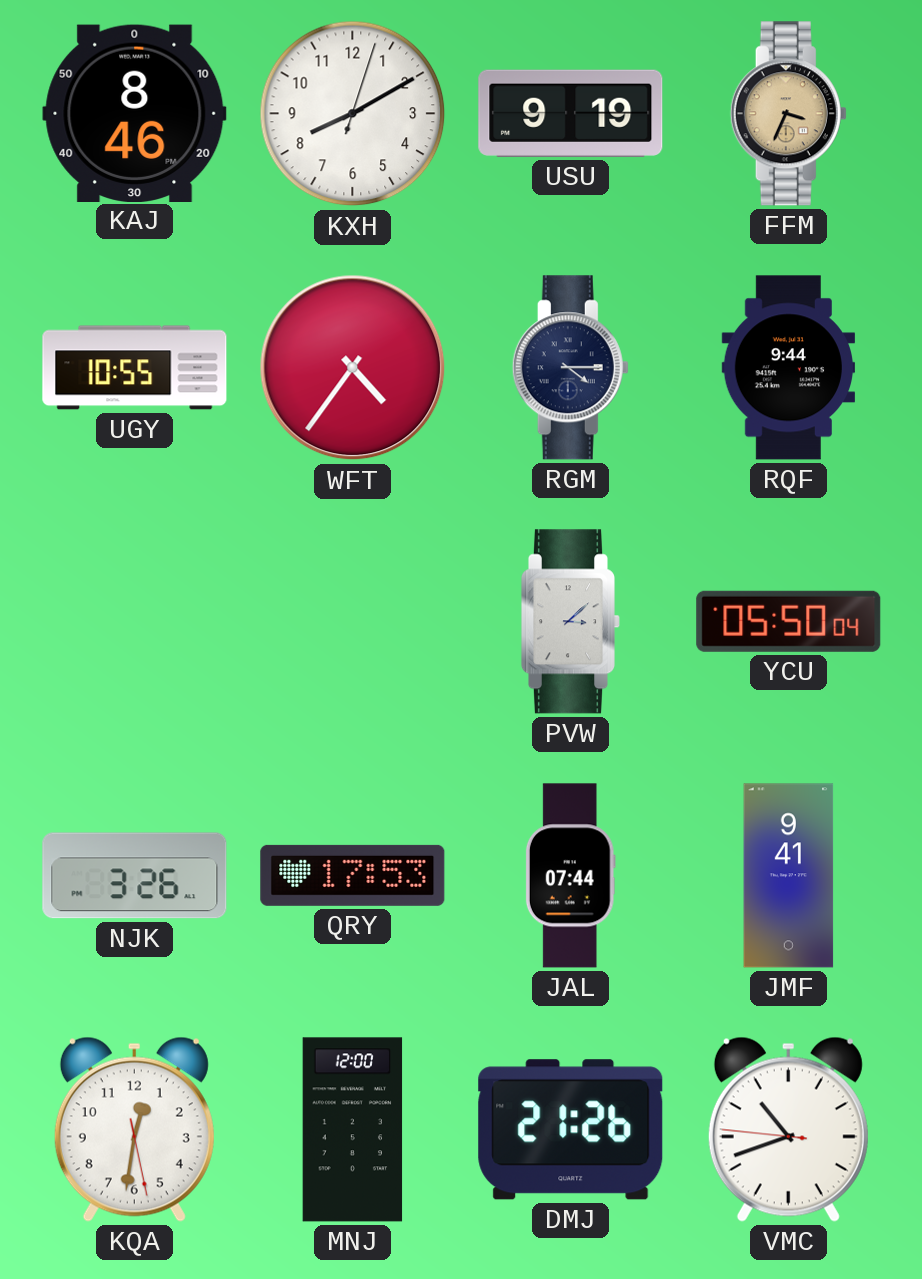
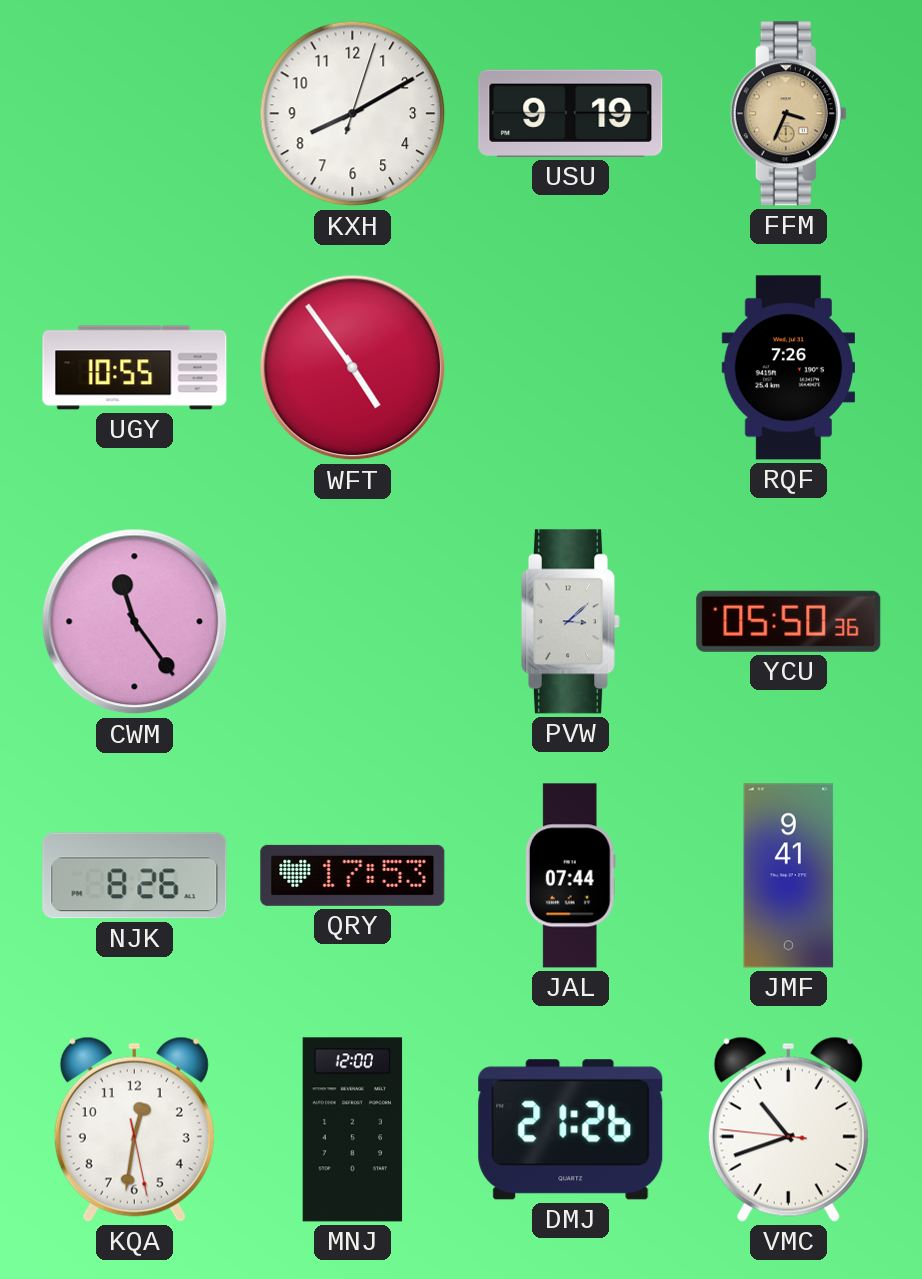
KAJ: 8:46 -> none (135, 113)
WFT: 4:36 -> 4:54 (353, 368)
RGM: 4:15 -> none (570, 368)
RQF: 9:44 -> 7:26 (788, 368)
CWM: none -> 11:24 (135, 622)
YCU: 05:50:04 -> 05:50:36 (789, 621)
NJK: 3:26 -> 8:26 (135, 876)
